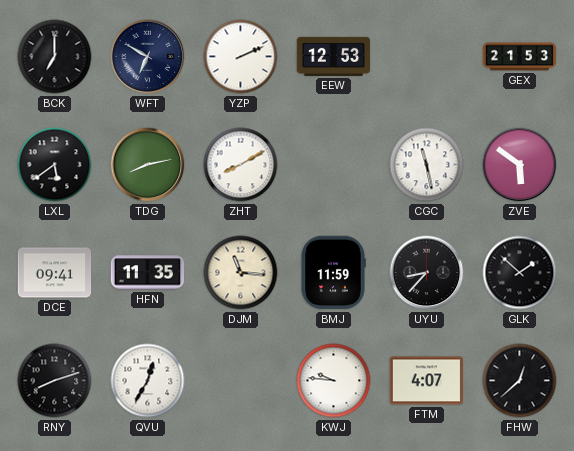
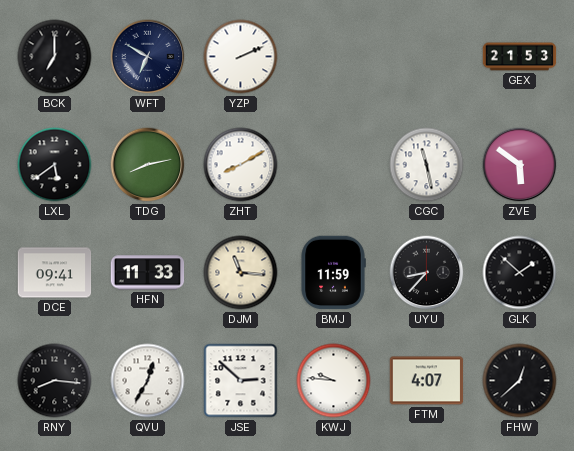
EEW: 12:53 -> none (334, 56)
HFN: 11:35 -> 11:33 (148, 273)
RNY: 8:12 -> 8:16 (55, 381)
JSE: none -> 2:52 (241, 381)
